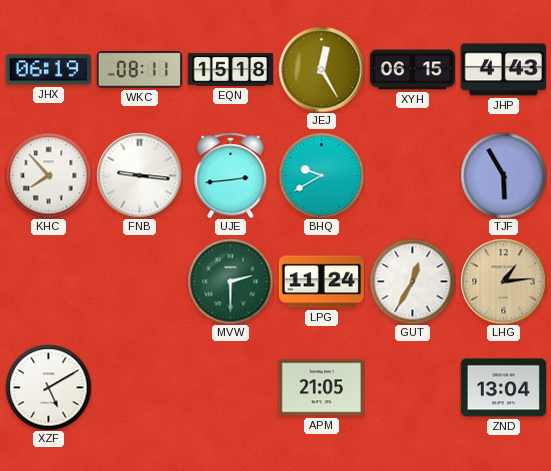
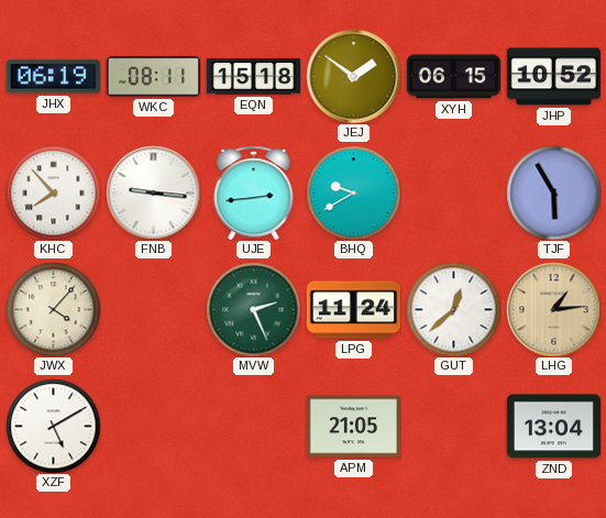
JEJ: 12:25 -> 1:51 (353, 76)
JHP: 4:43 -> 10:52 (553, 77)
JWX: none -> 4:07 (53, 309)
MVW: 2:30 -> 2:26 (253, 309)
GUT: 12:35 -> 12:38 (453, 309)
